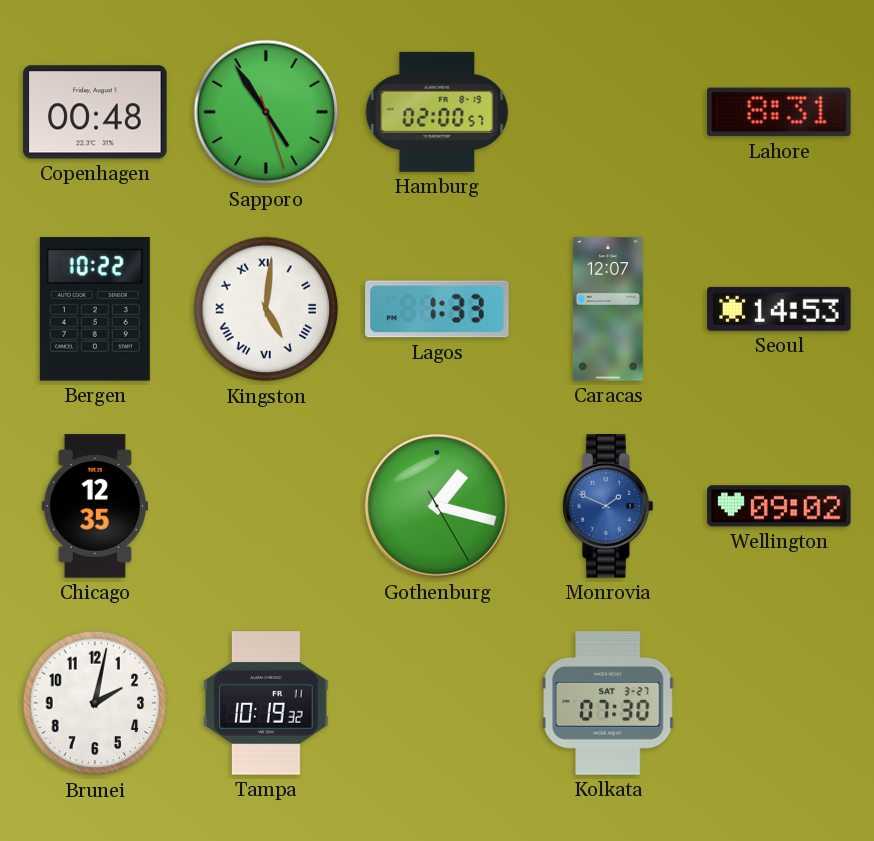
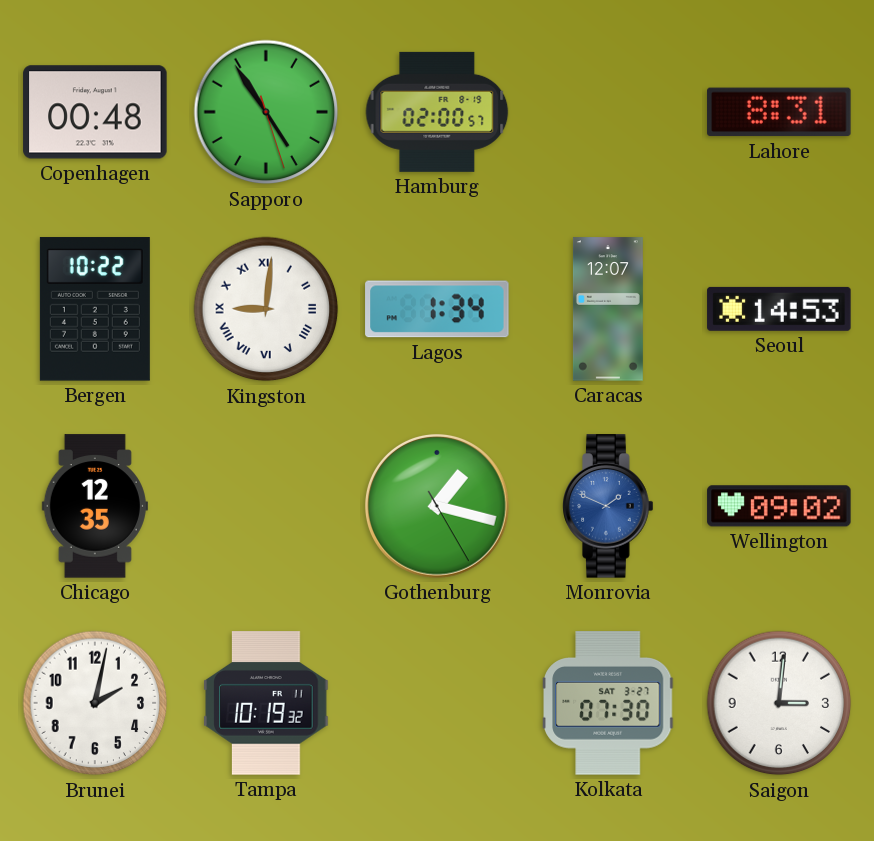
Kingston: 5:01 -> 9:01 (266, 309)
Lagos: 1:33 -> 1:34 (437, 309)
Saigon: none -> 3:01 (779, 703)
